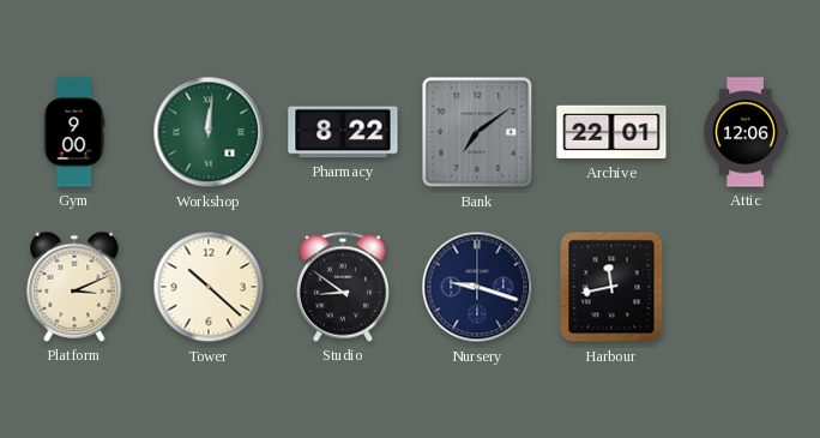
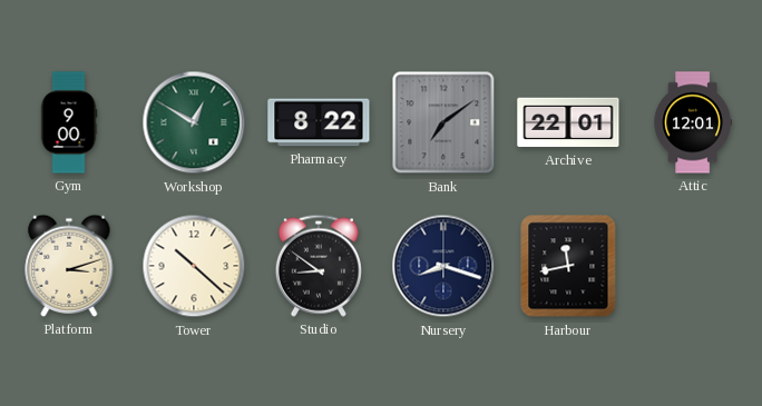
Workshop: 12:01 -> 12:50 (194, 122)
Attic: 12:06 -> 12:01 (693, 122)
Platform: 3:11 -> 3:12 (69, 266)
Nursery: 9:18 -> 8:18 (443, 266)
